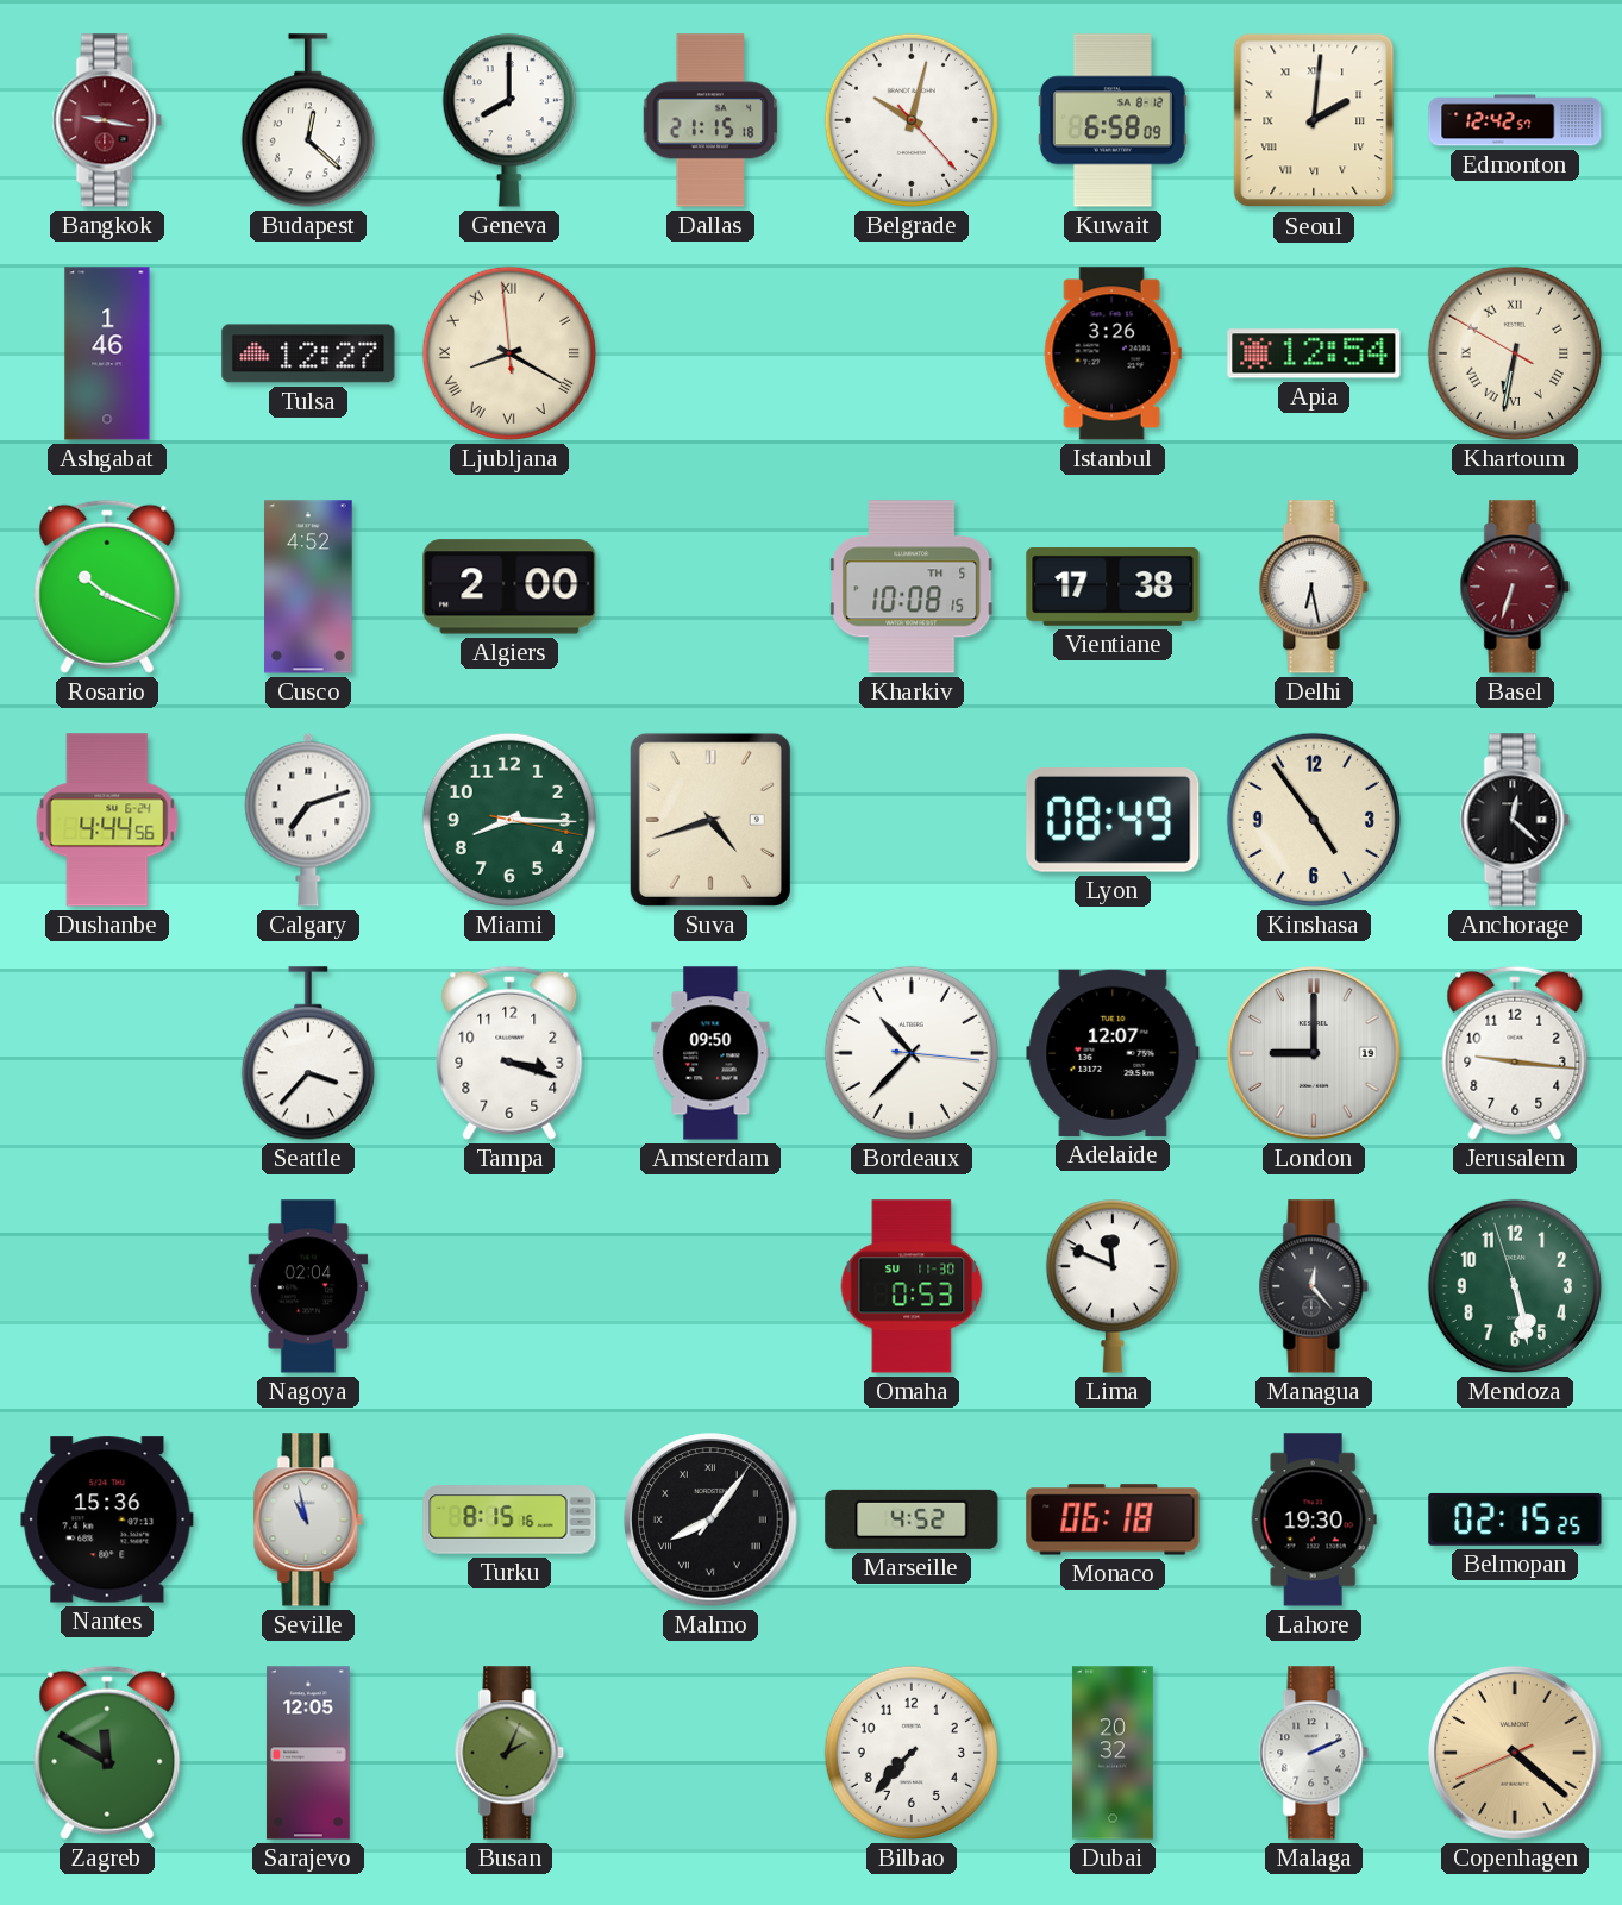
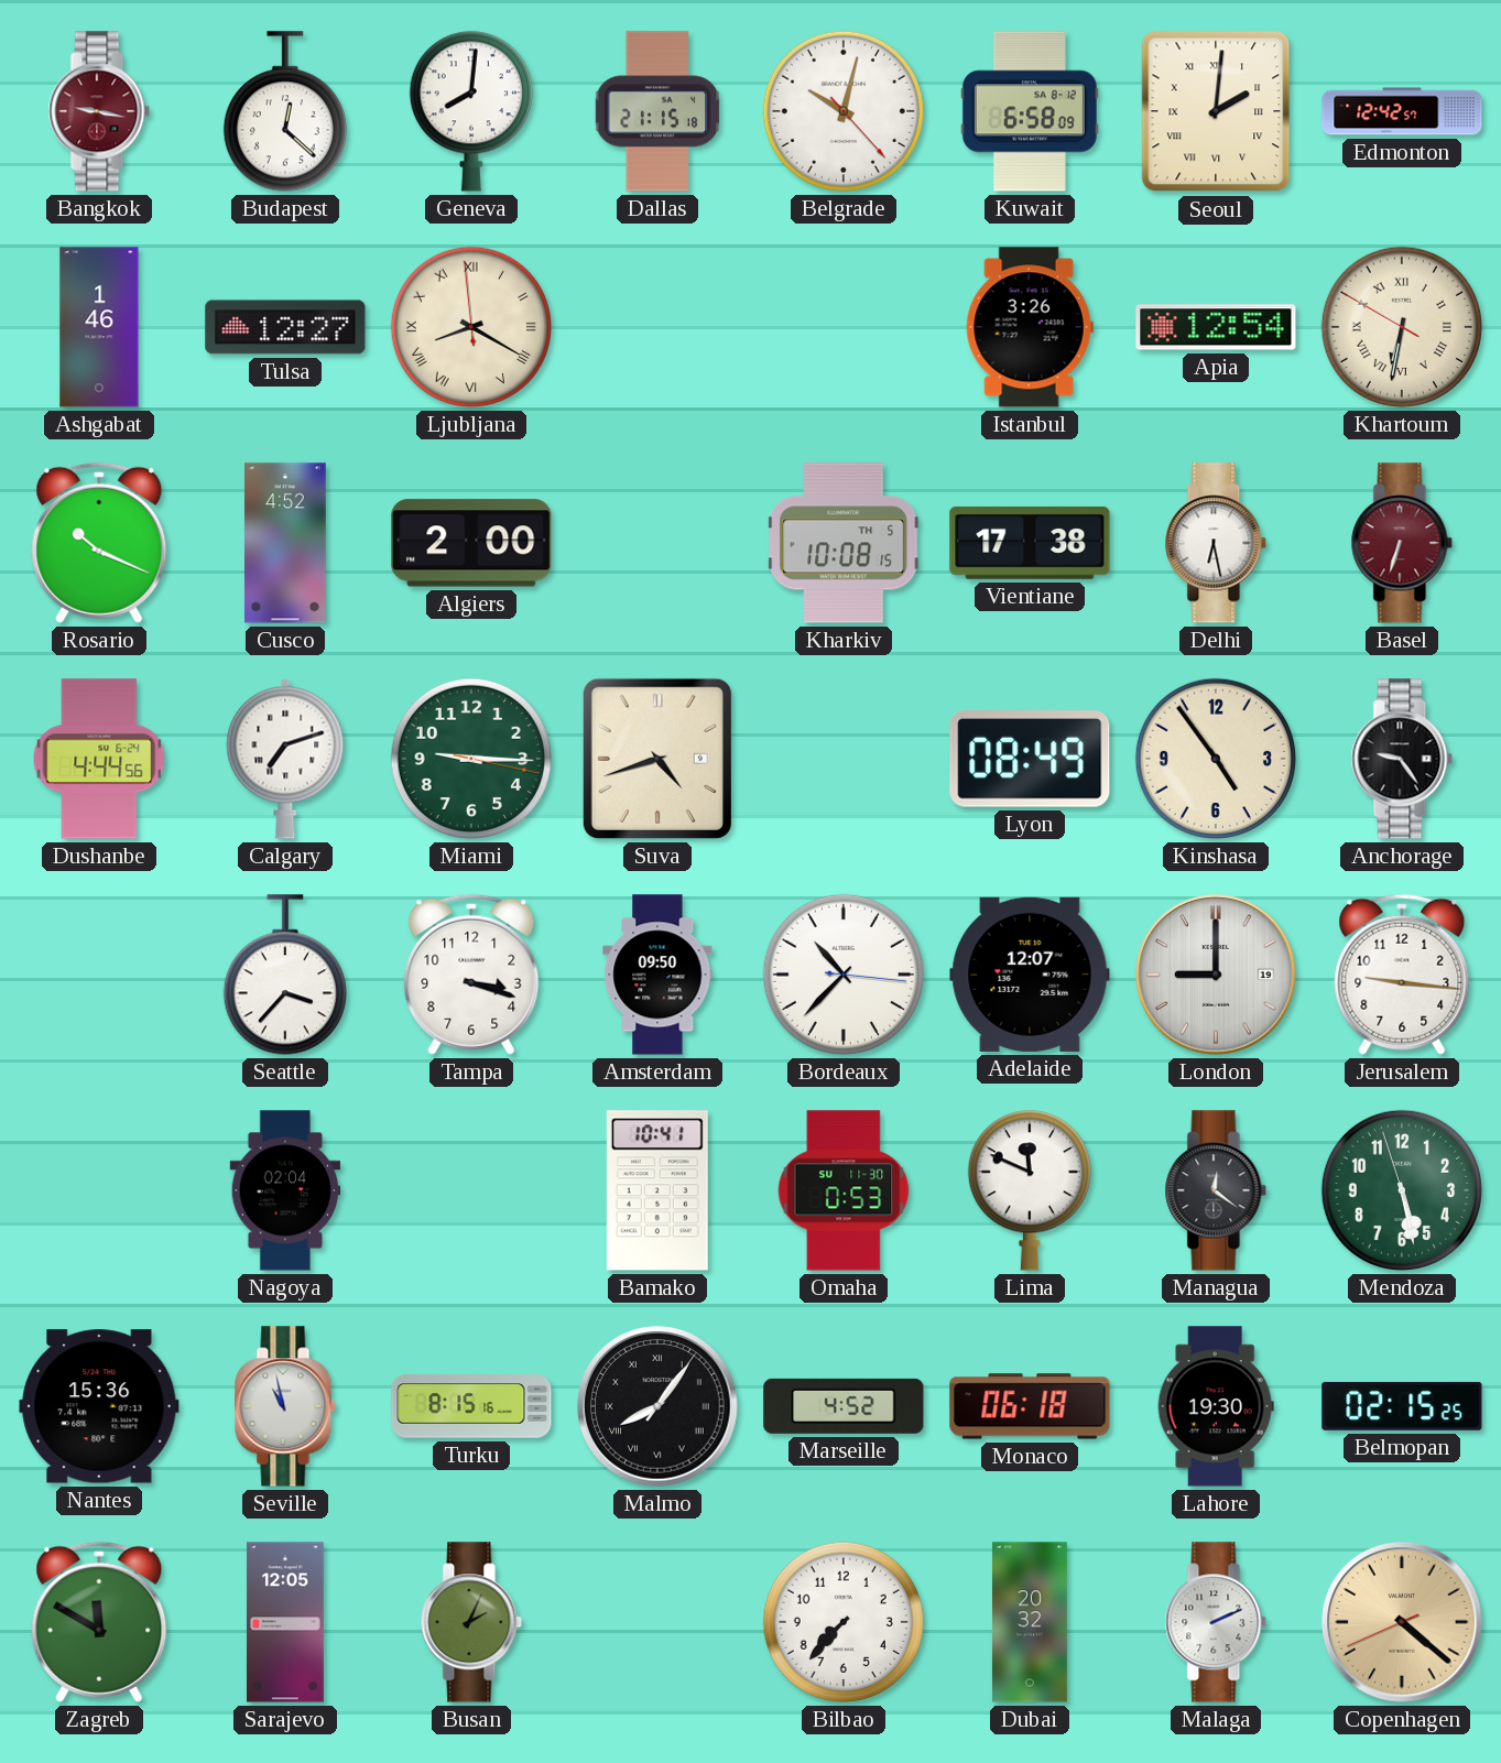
Geneva: 8:00 -> 8:01 (471, 111)
Miami: 8:15 -> 9:15 (471, 759)
Anchorage: 12:22 -> 9:24 (1402, 759)
Bamako: none -> 10:41 (657, 1190)
Managua: 12:23 -> 12:21 (1216, 1190)
